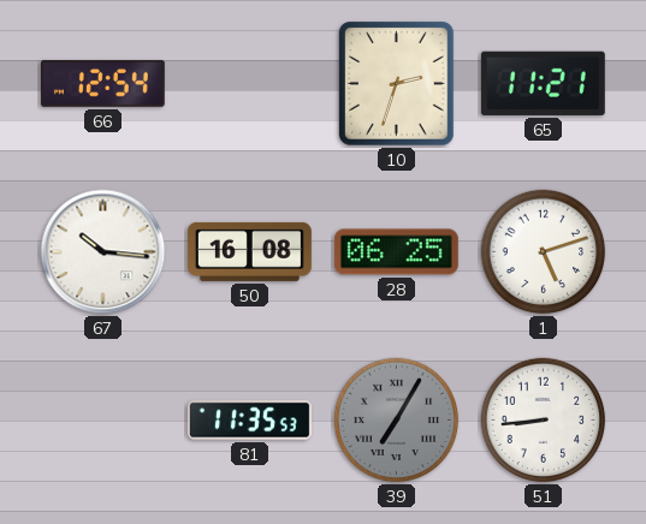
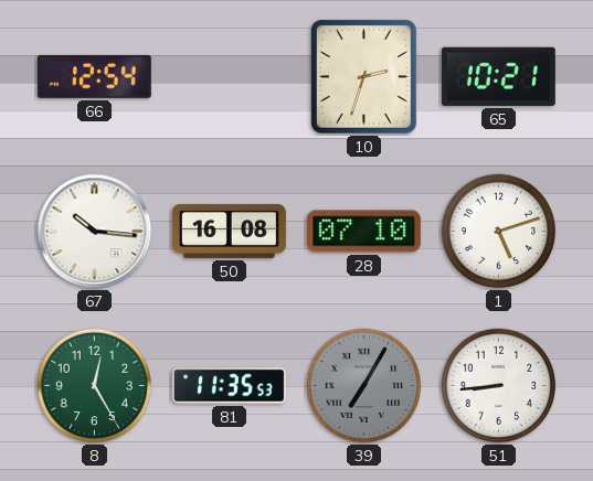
65: 11:21 -> 10:21 (498, 76)
28: 06:25 -> 07:10 (363, 232)
8: none -> 12:25 (95, 386)
